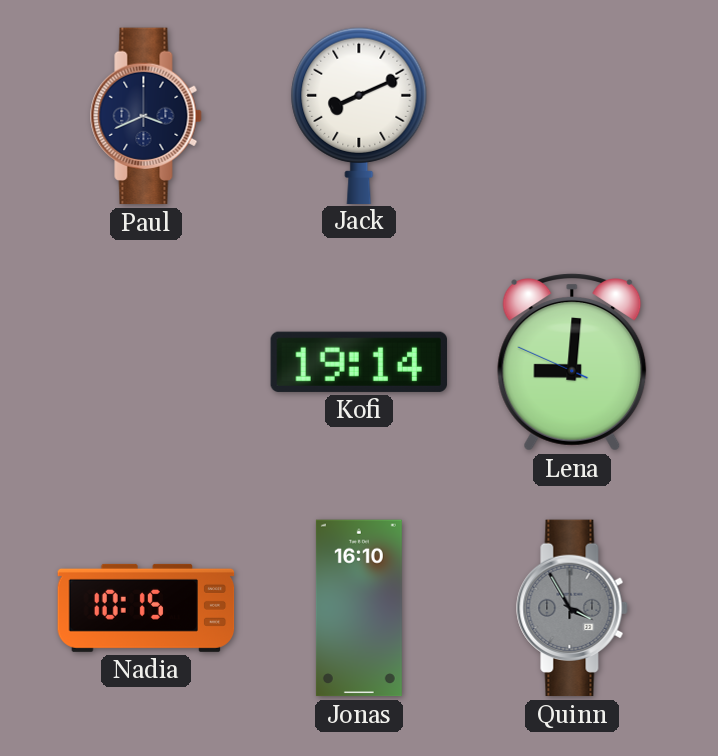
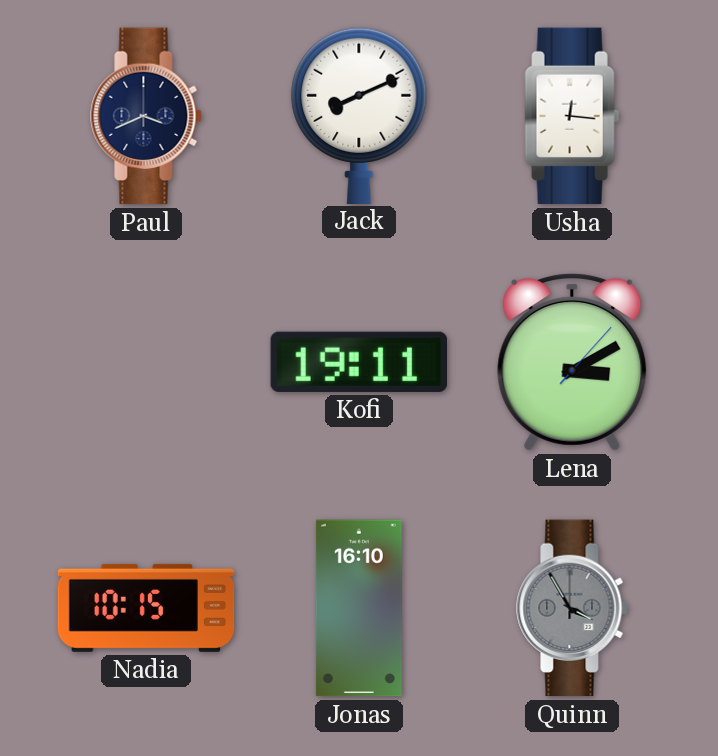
Usha: none -> 12:16 (572, 116)
Kofi: 19:14 -> 19:11 (358, 362)
Lena: 9:00 -> 3:10 (572, 362)
